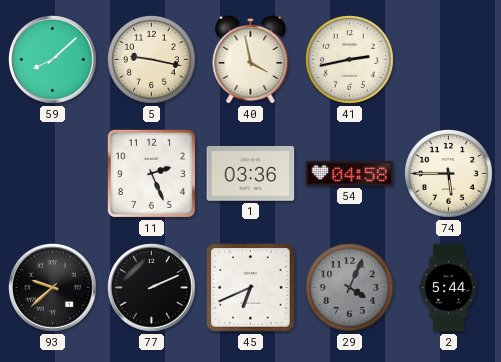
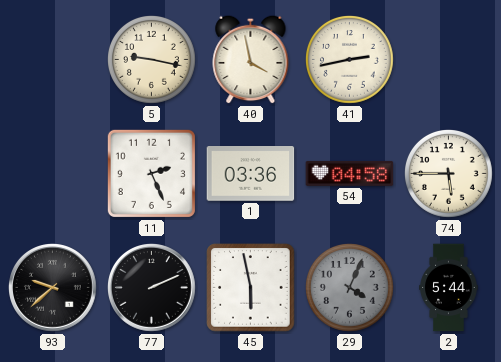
59: 8:08 -> none (53, 60)
45: 6:41 -> 5:58 (251, 288)
